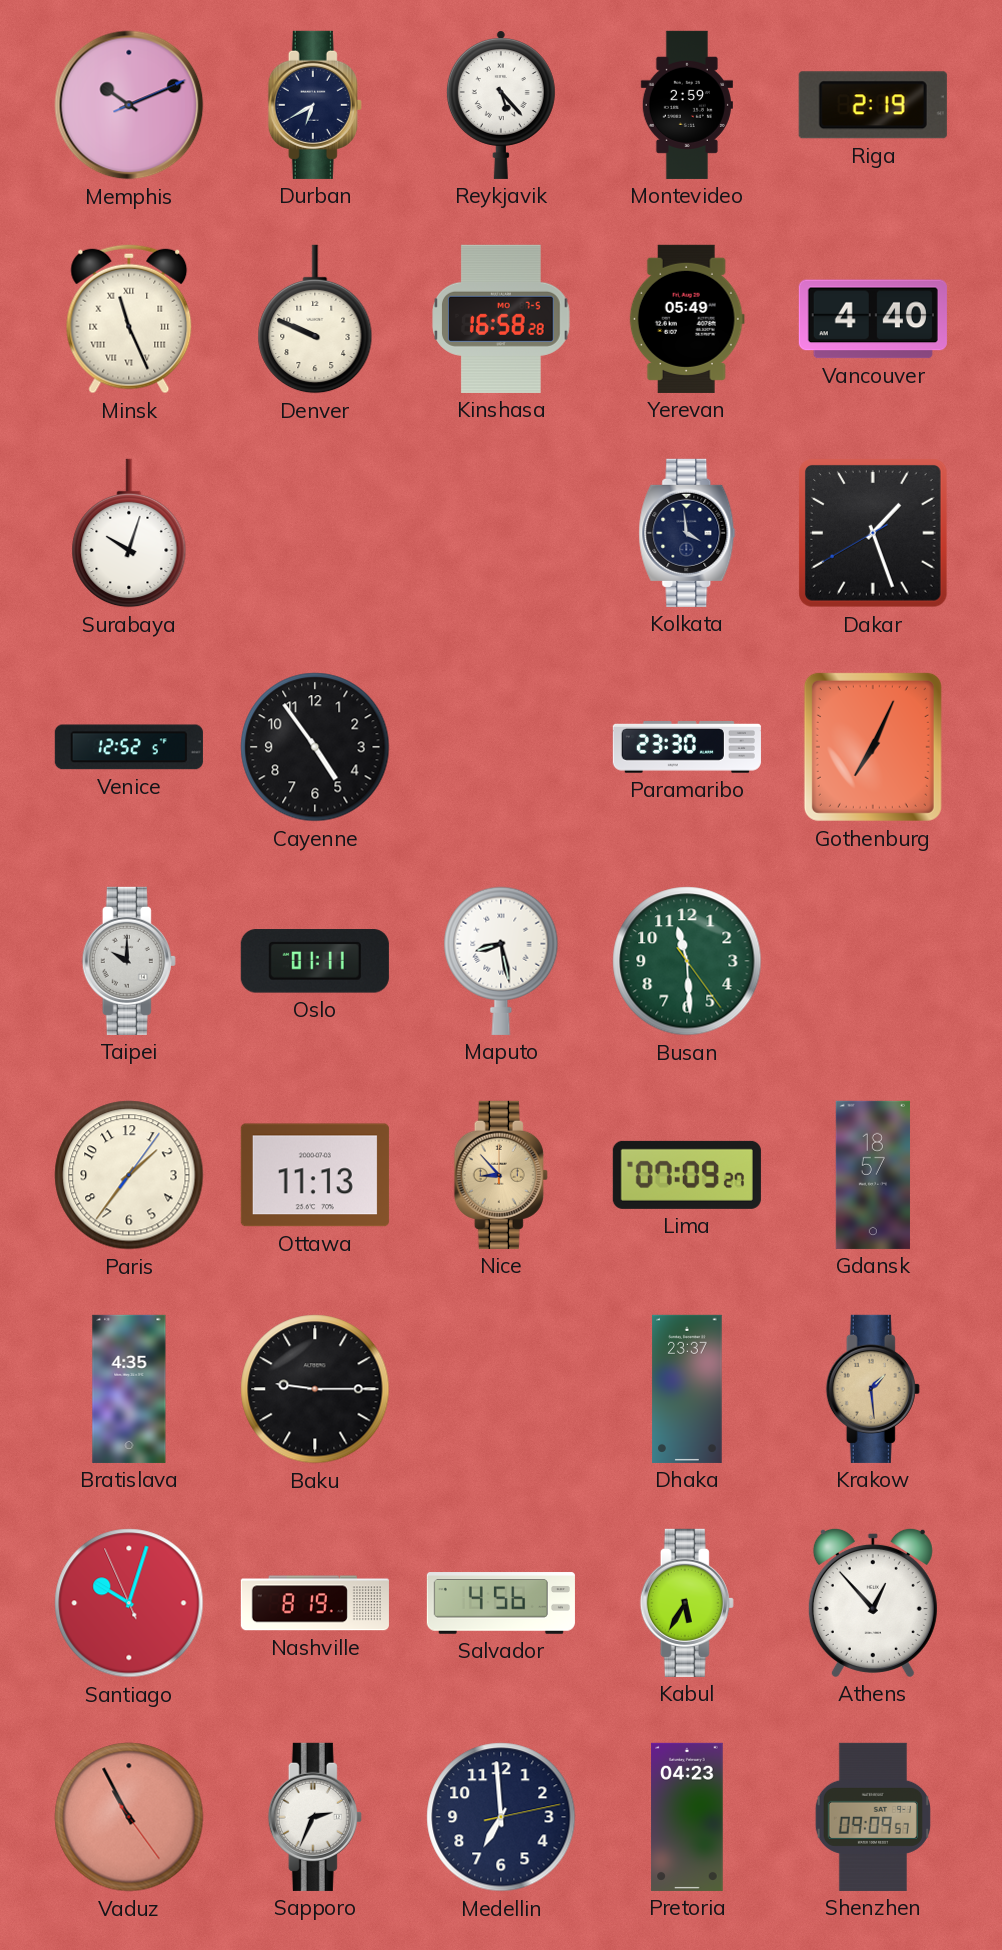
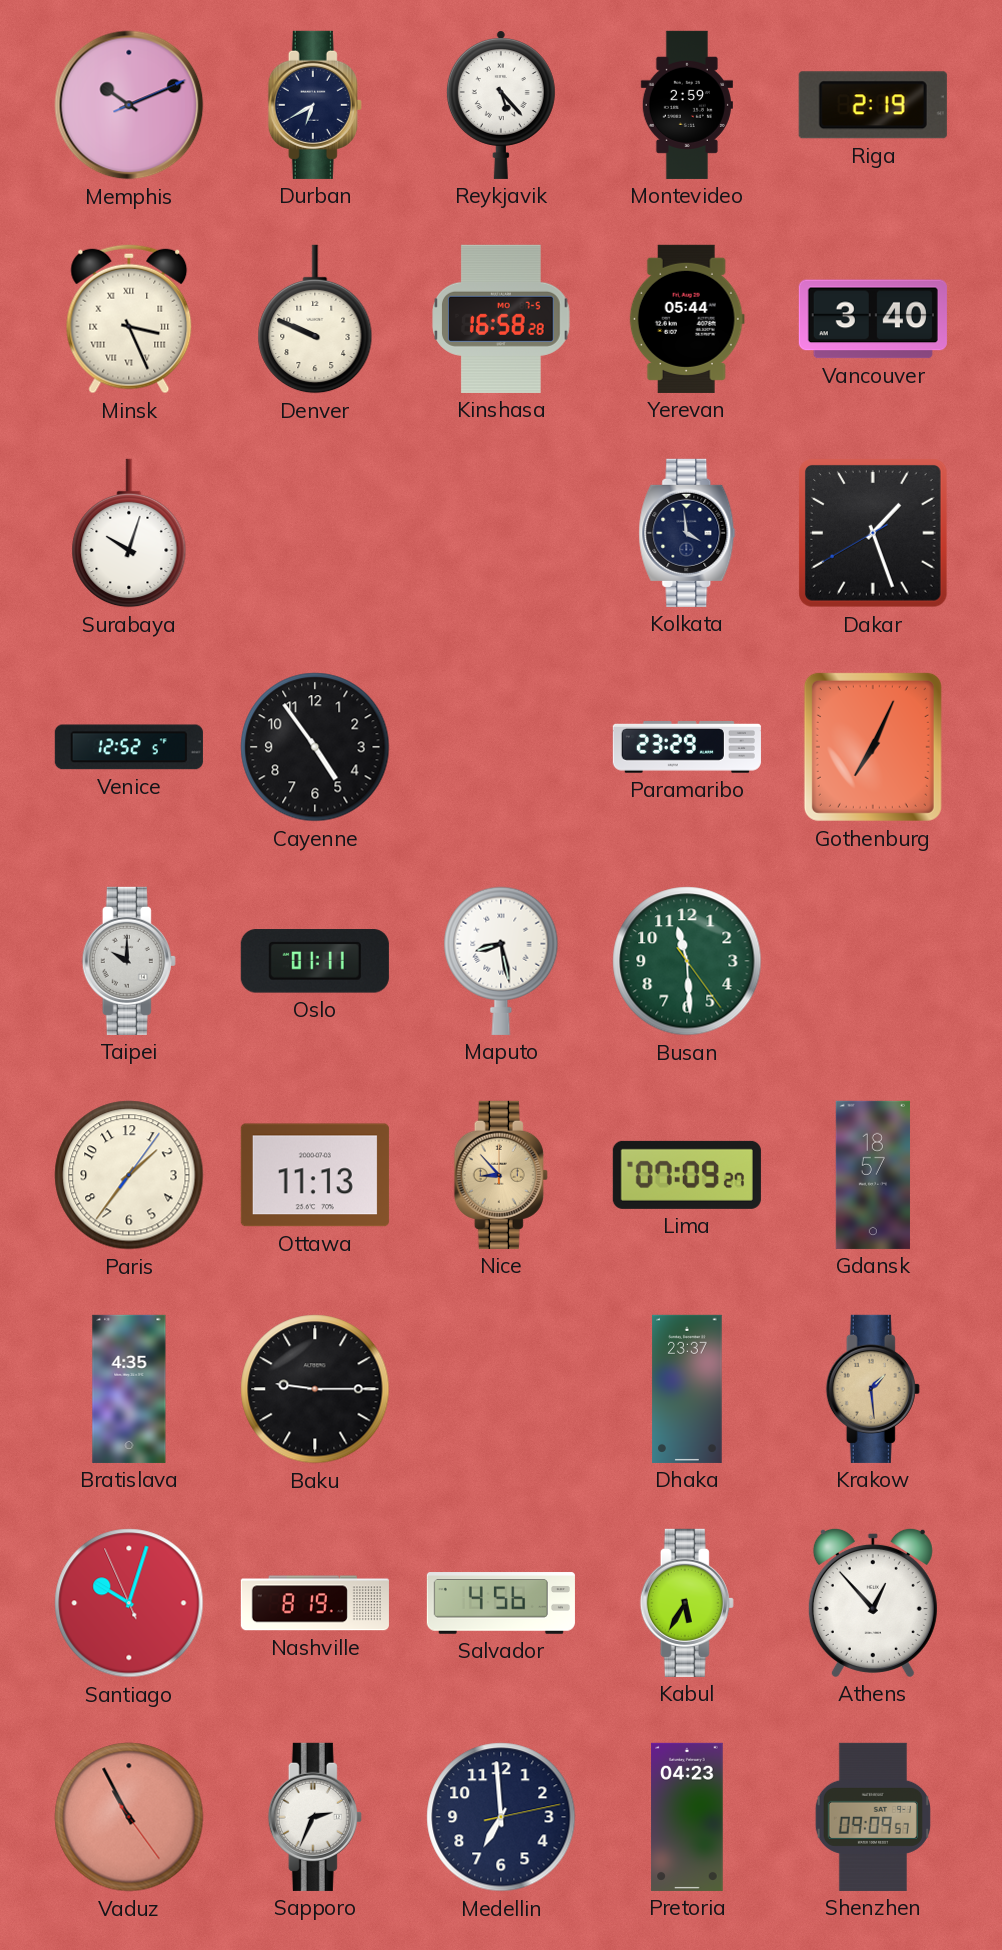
Minsk: 11:26 -> 3:26 (129, 319)
Yerevan: 05:49 -> 05:44 (687, 319)
Vancouver: 4:40 -> 3:40 (873, 319)
Paramaribo: 23:30 -> 23:29 (687, 748)
